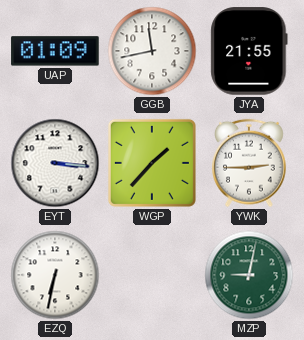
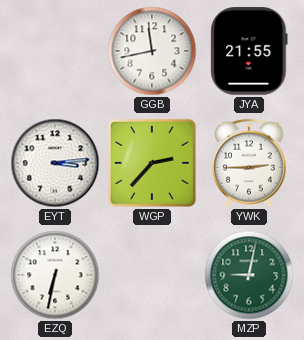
UAP: 01:09 -> none (55, 51)
EYT: 3:16 -> 3:14 (55, 163)
WGP: 1:37 -> 2:37 (152, 163)
